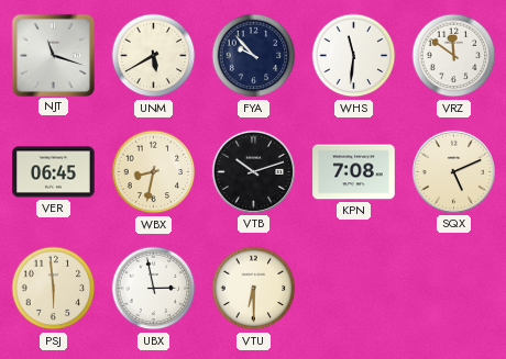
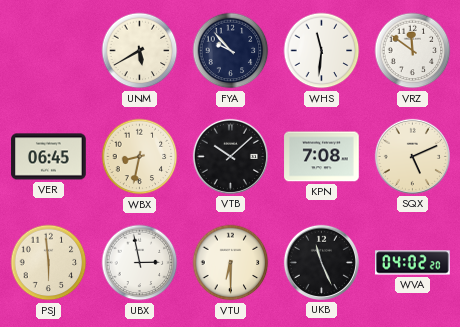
NJT: 11:18 -> none (53, 55)
VTB: 10:12 -> 10:08 (230, 156)
UKB: none -> 11:26 (321, 262)
WVA: none -> 04:02 (413, 263)
